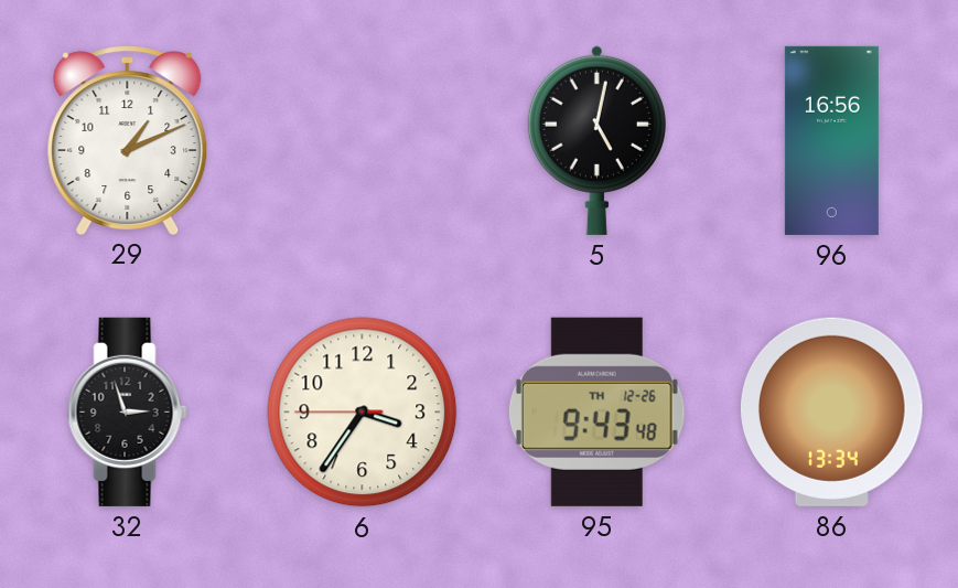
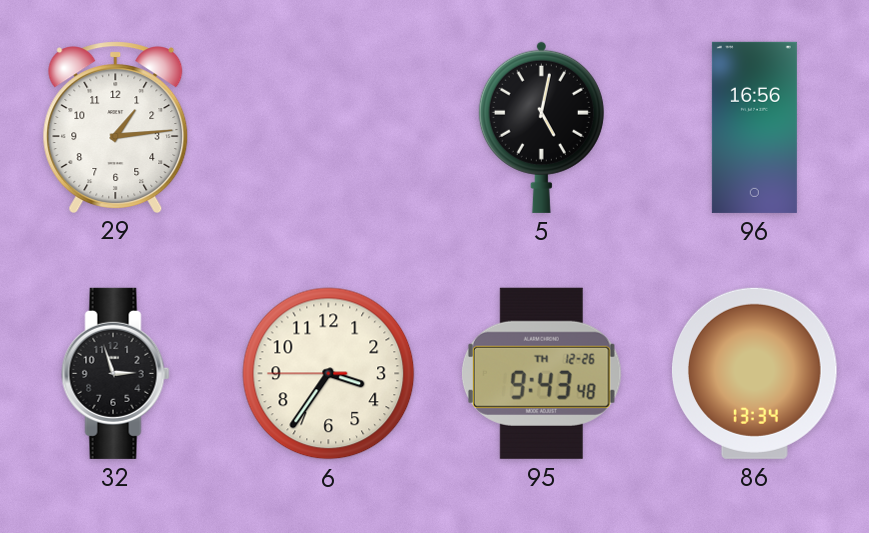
29: 1:11 -> 1:14 (116, 127)
